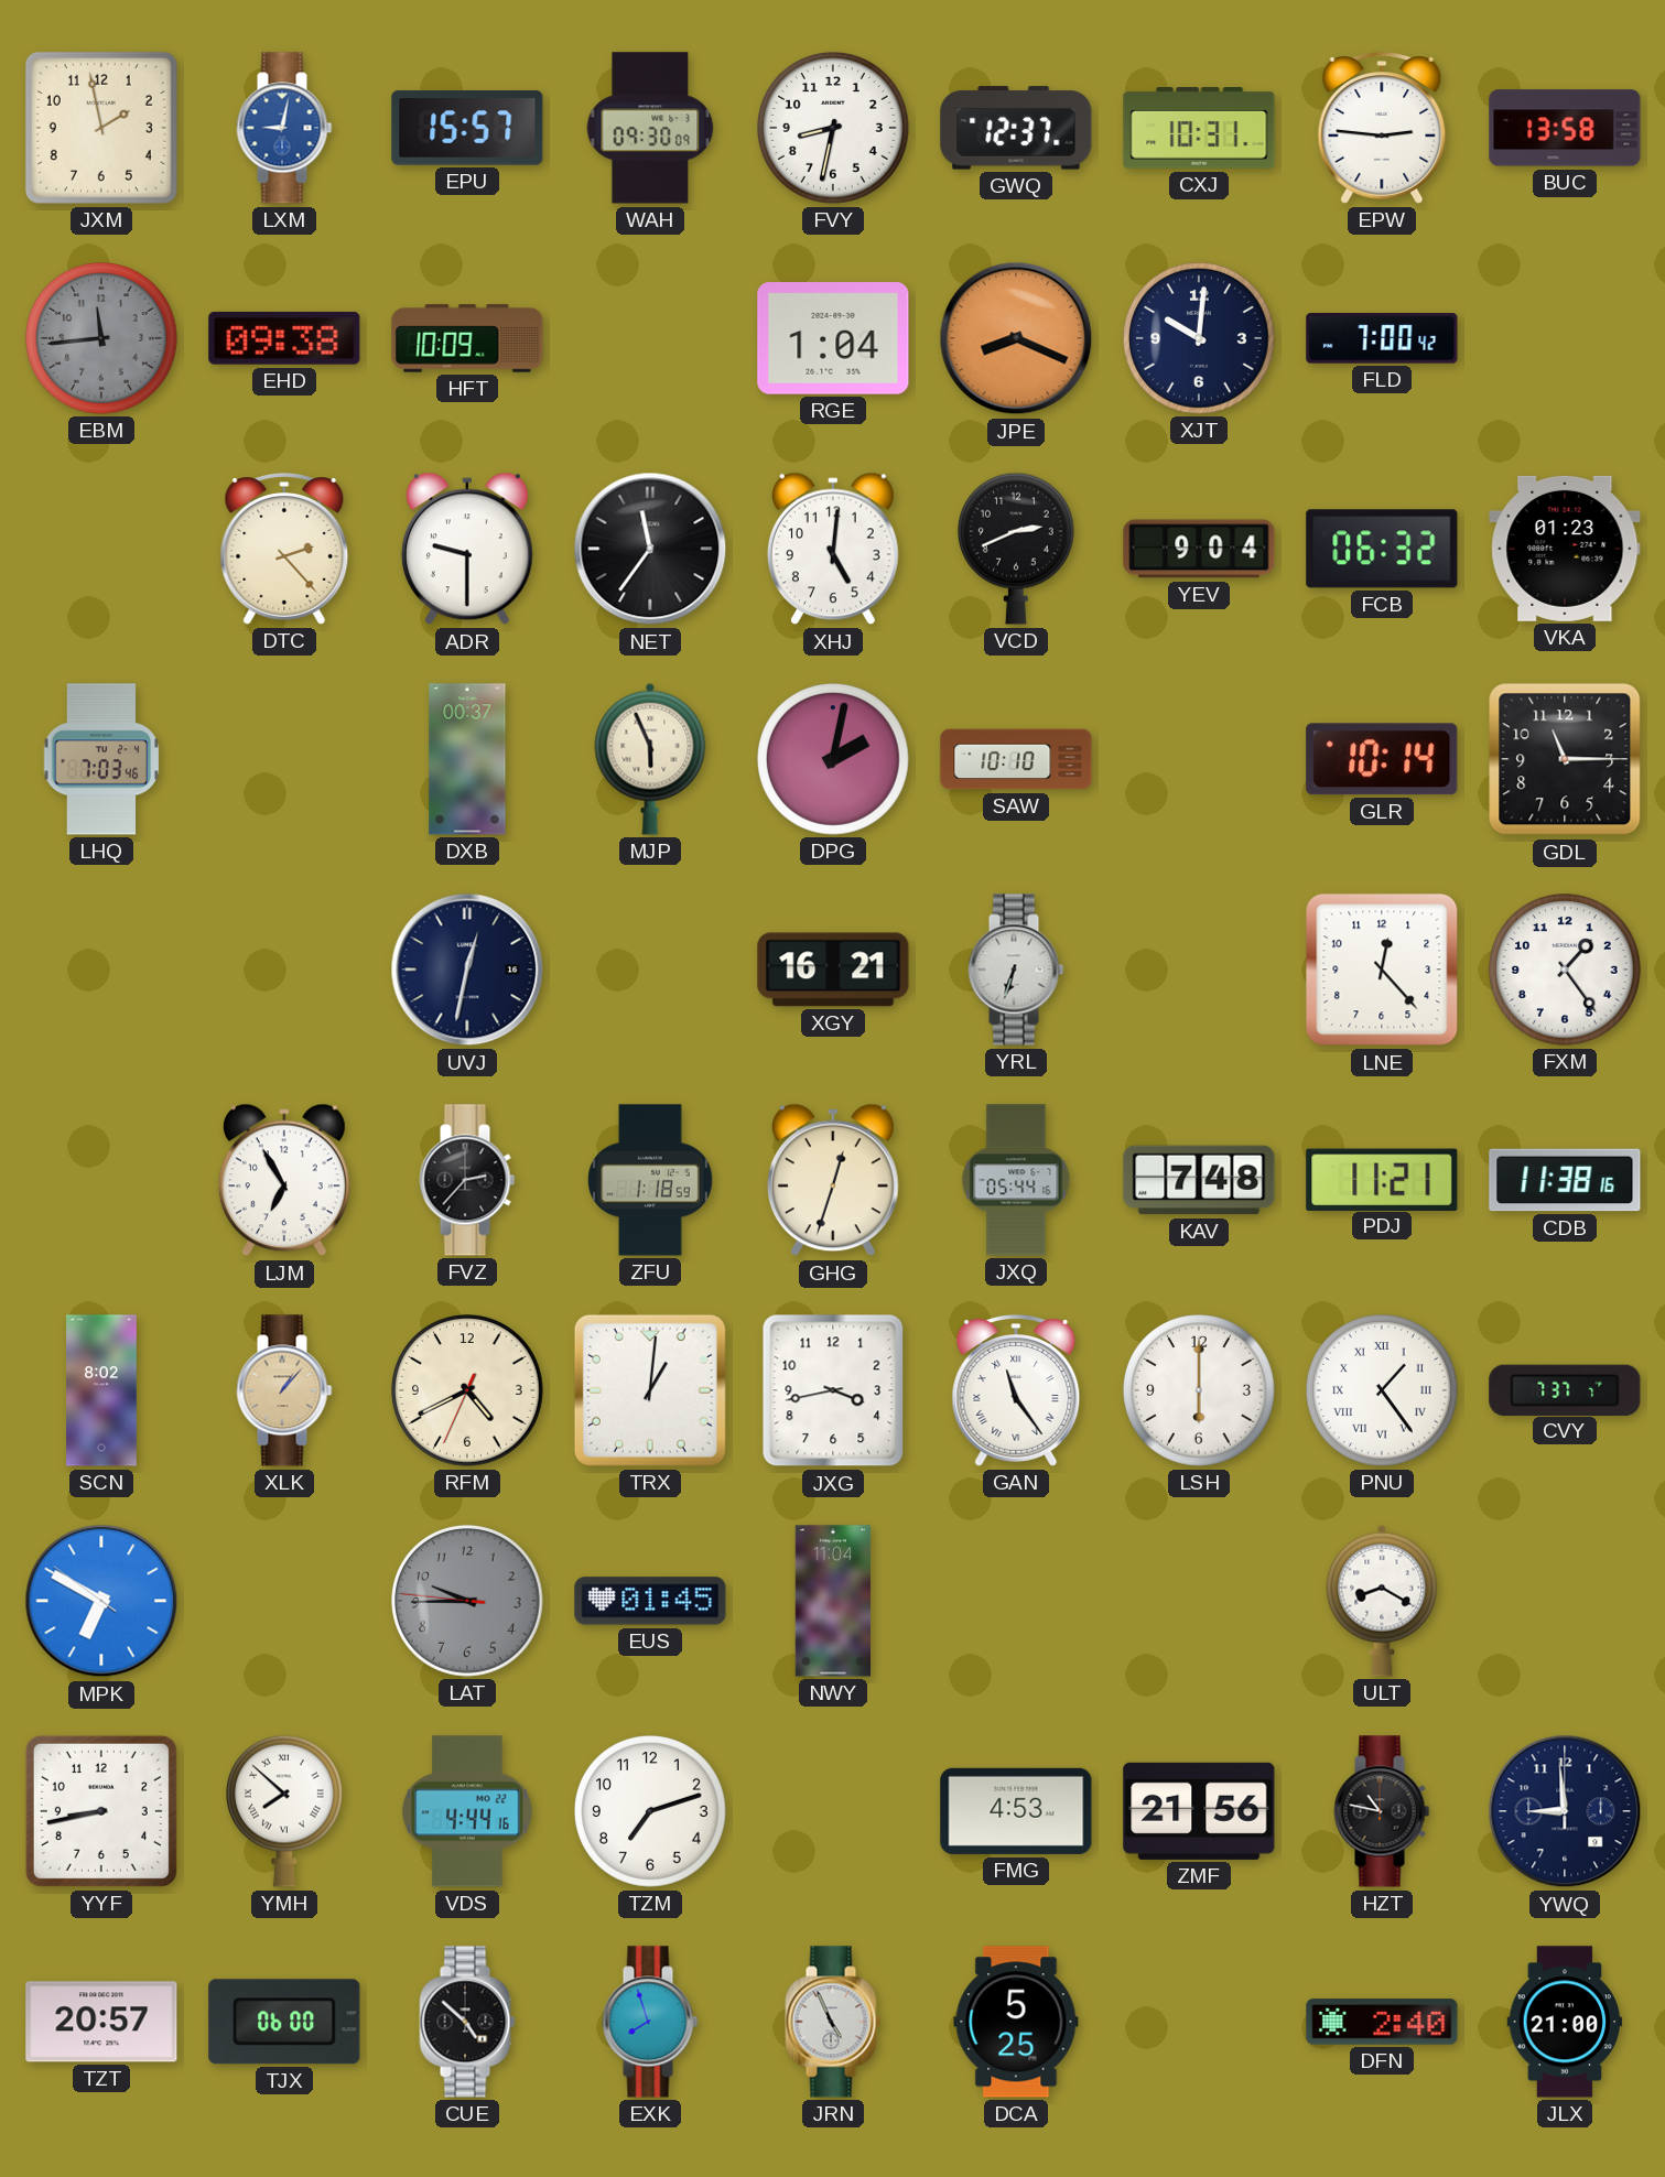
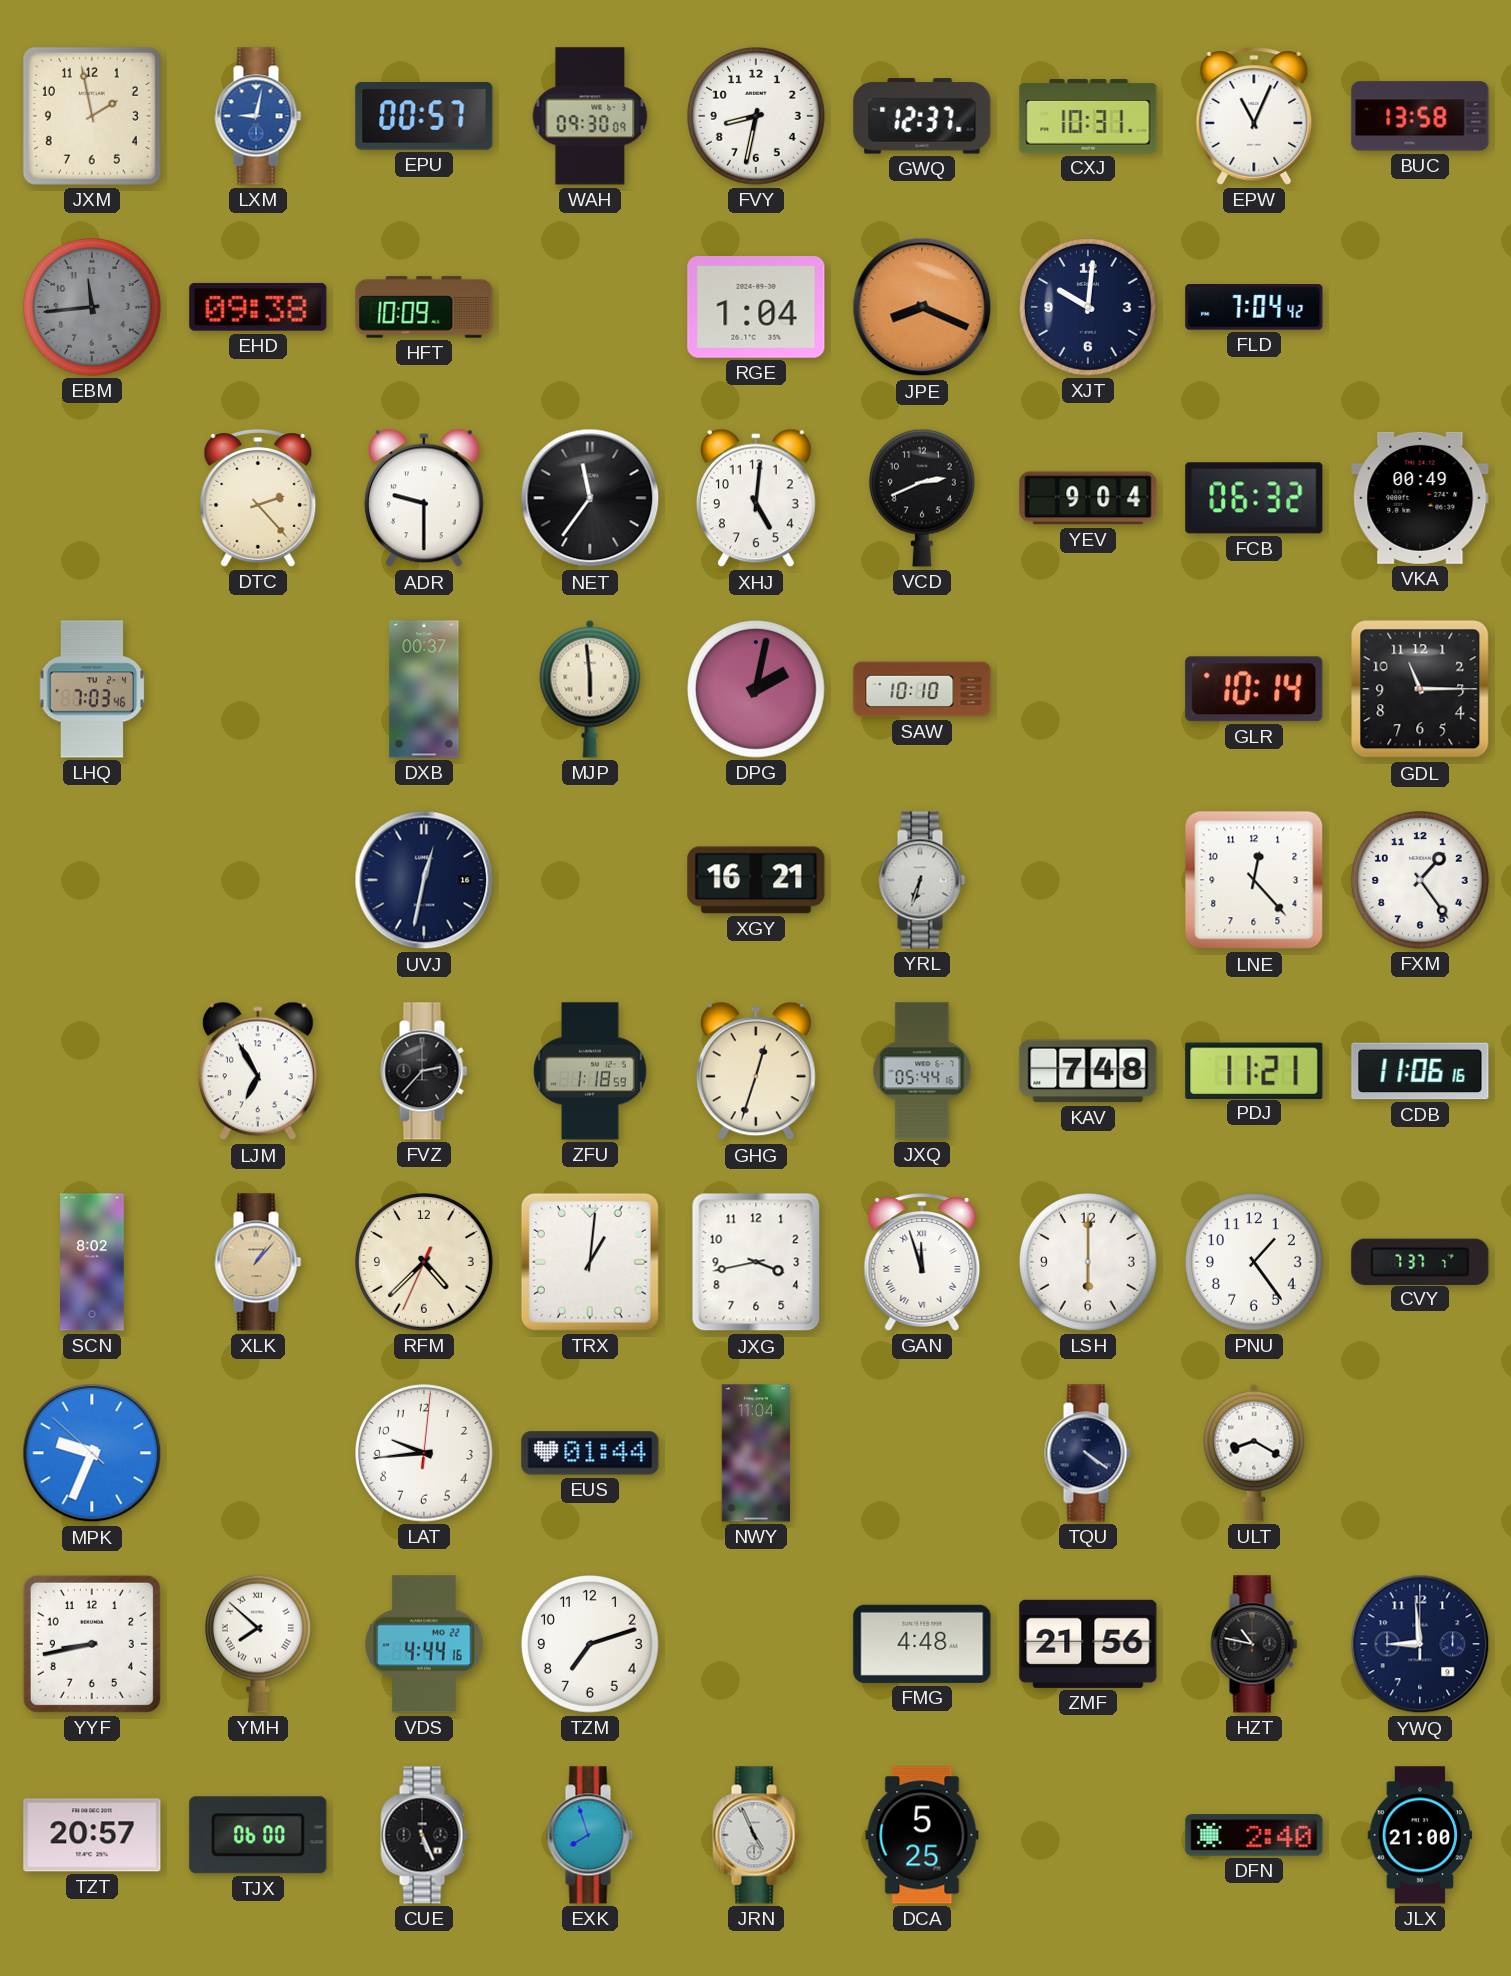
EPU: 15:57 -> 00:57 (424, 116)
EPW: 2:46 -> 11:04 (1254, 116)
FLD: 7:00 -> 7:04 (1254, 307)
VKA: 01:23 -> 00:49 (1420, 498)
MJP: 5:56 -> 5:59 (590, 689)
CDB: 11:38 -> 11:06 (1420, 1071)
RFM: 4:40 -> 4:37 (425, 1263)
GAN: 11:24 -> 11:57 (922, 1262)
PNU numerals: Roman -> Arabic (1255, 1263)
MPK: 6:49 -> 9:33 (92, 1453)
LAT: 9:44:46 -> 9:44:01 (425, 1454)
LAT dial: grey -> white (425, 1454)
EUS: 01:45 -> 01:44 (590, 1453)
TQU: none -> 4:21 (1088, 1453)
FMG: 4:53 -> 4:48 (922, 1644)
CUE: 4:52 -> 5:26 (424, 1835)
